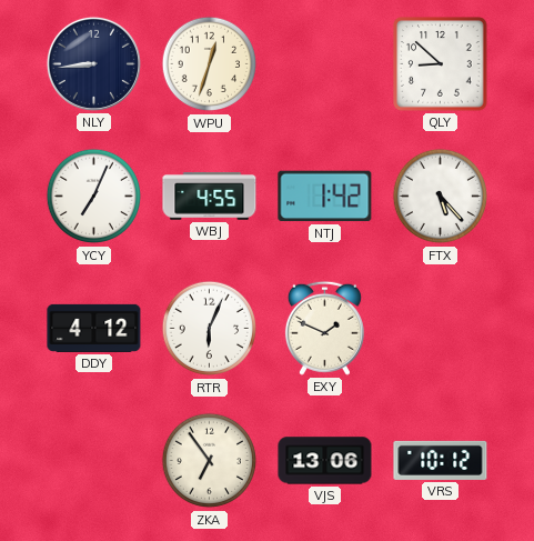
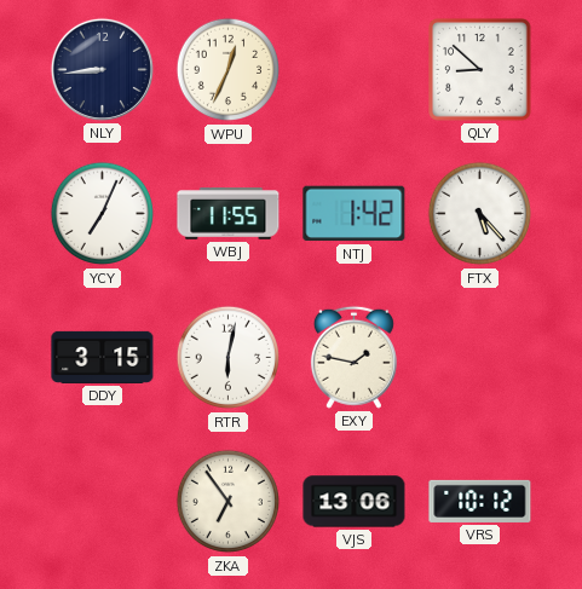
WPU: 12:33 -> 12:34 (229, 70)
WBJ: 4:55 -> 11:55 (229, 214)
DDY: 4:12 -> 3:15 (103, 357)
RTR: 6:04 -> 6:02 (229, 358)
EXY: 1:49 -> 1:47 (353, 357)
